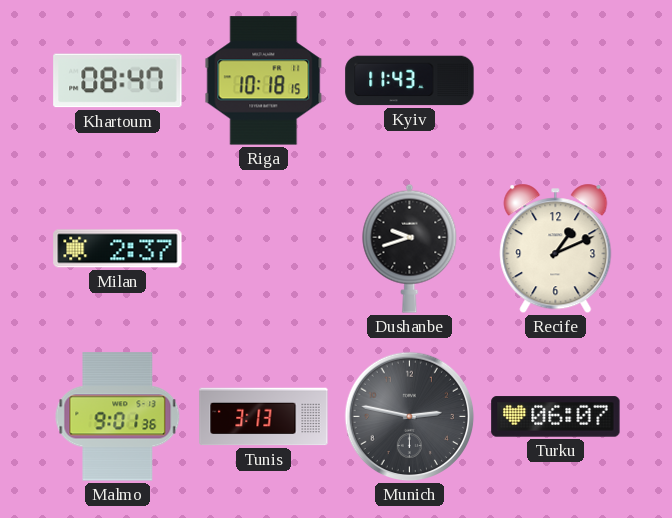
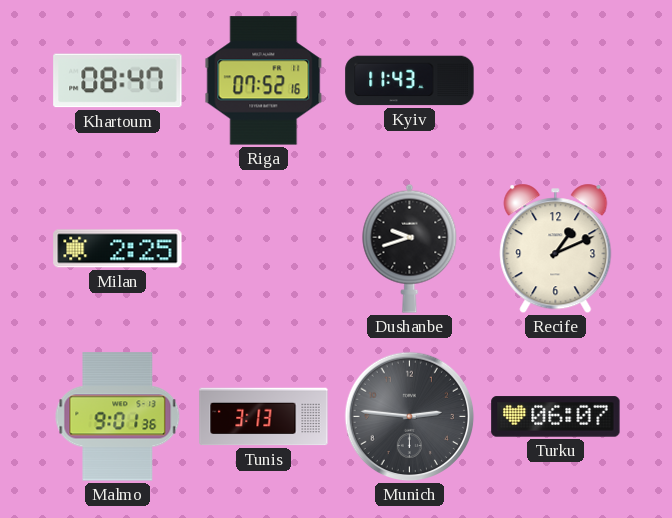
Riga: 10:18 -> 07:52 (264, 81)
Milan: 2:37 -> 2:25 (118, 249)
Munich: 2:47 -> 2:46 (410, 417)
